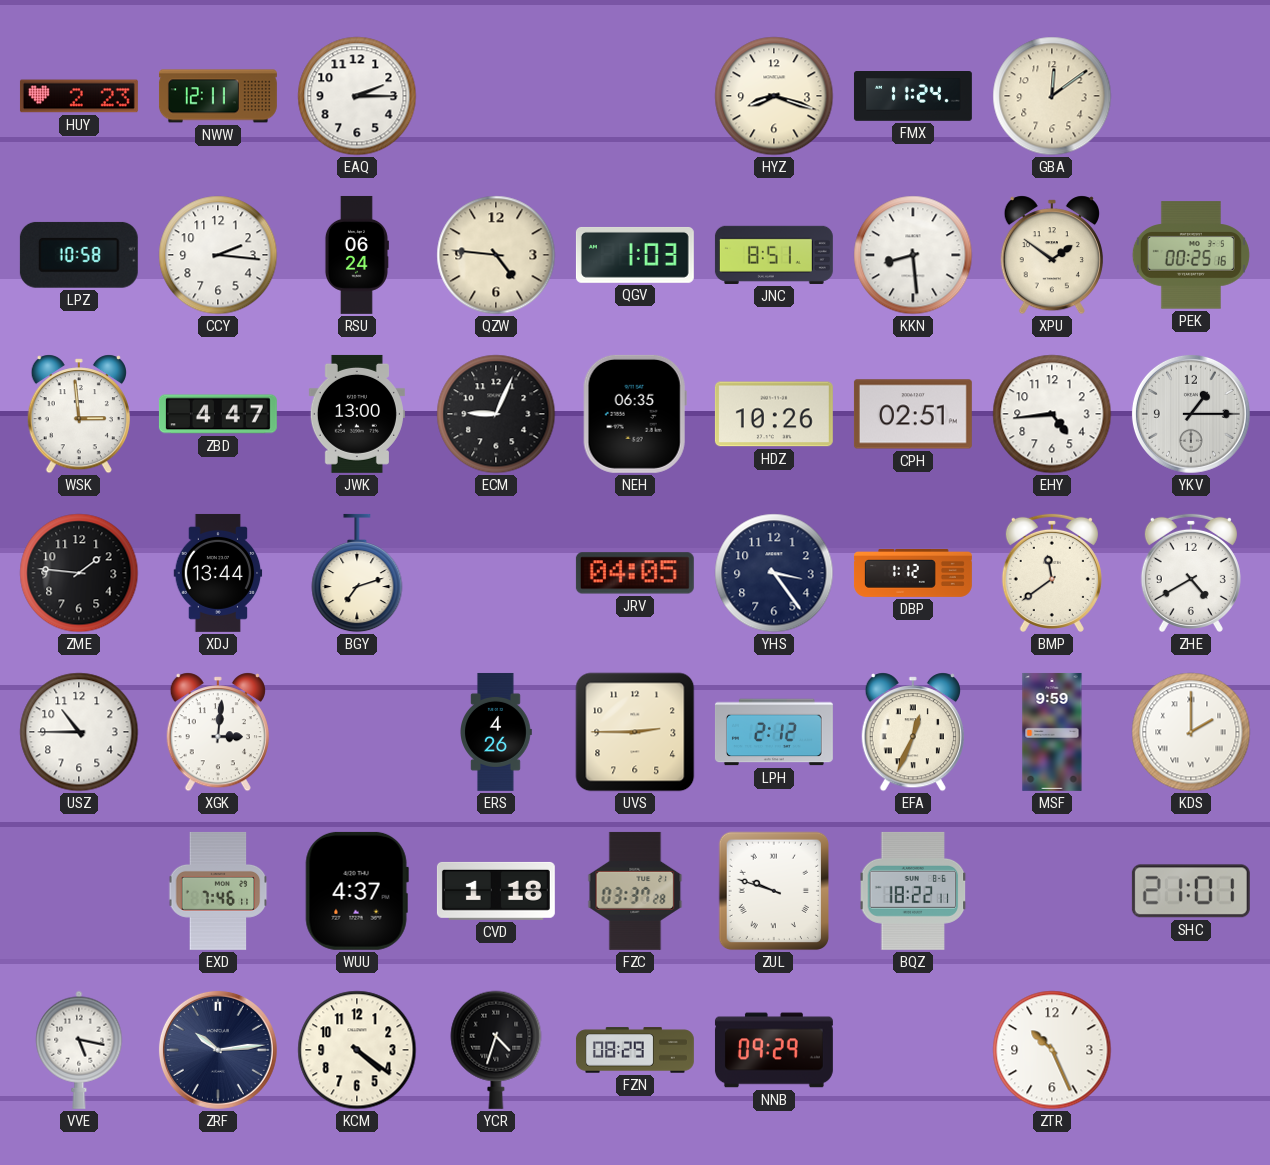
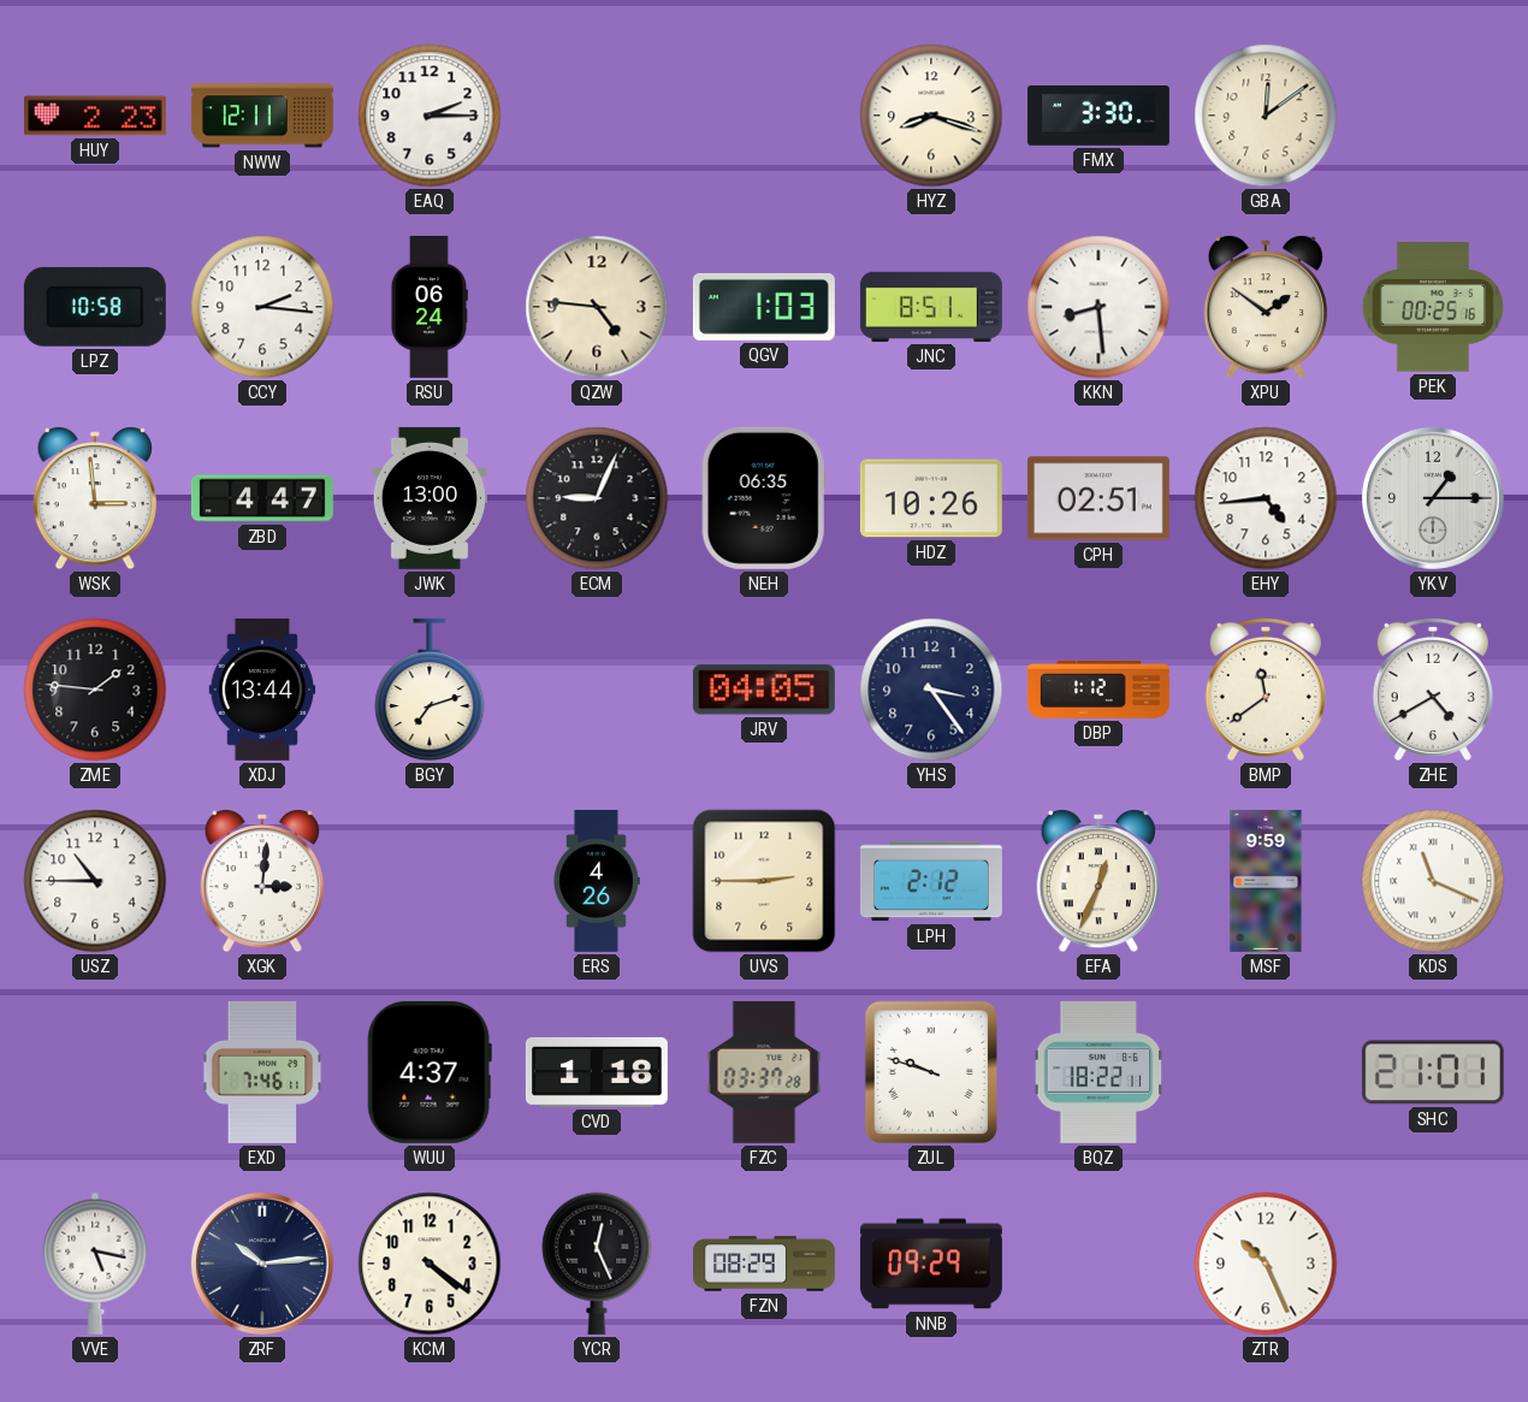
FMX: 11:24 -> 3:30 (1098, 117)
KDS: 2:00 -> 11:19 (1433, 881)
YCR: 4:33 -> 12:26 (597, 1264)
